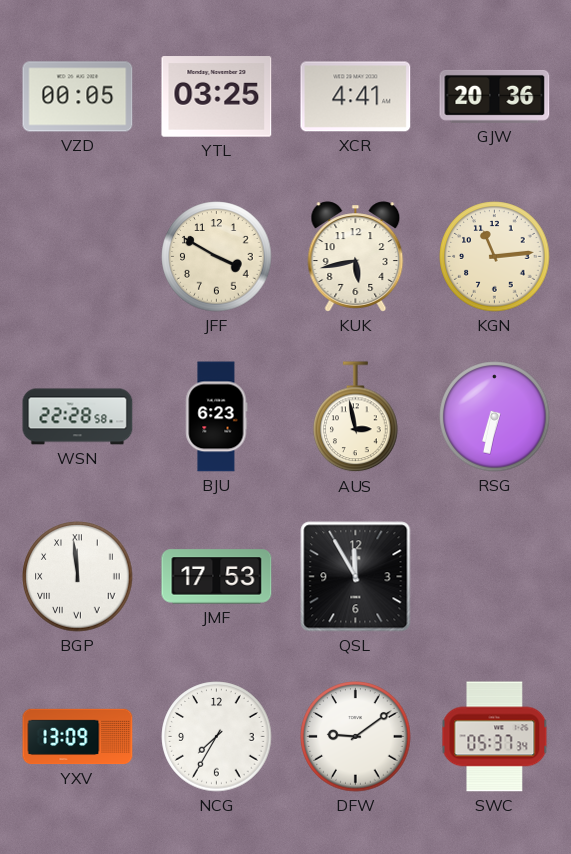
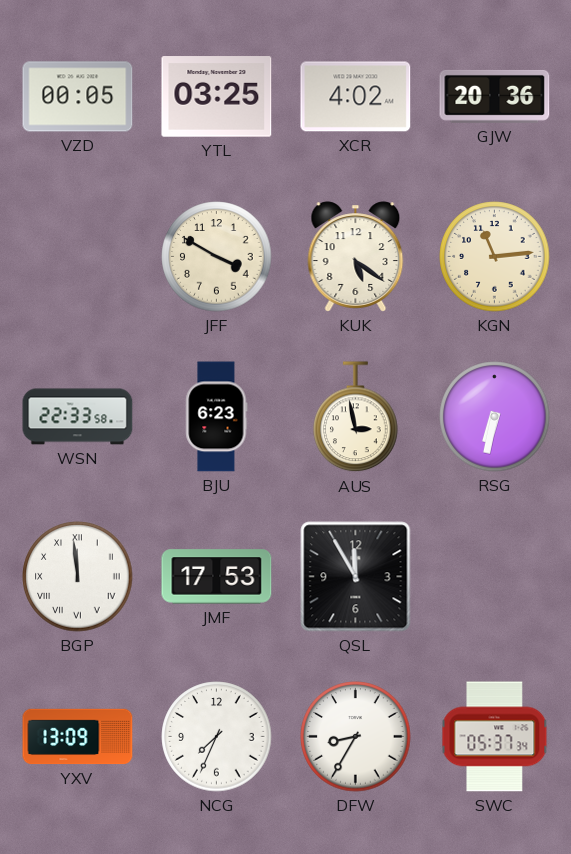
XCR: 4:41 -> 4:02 (356, 97)
KUK: 5:43 -> 5:21 (356, 257)
WSN: 22:28 -> 22:33 (78, 417)
NCG: 7:35 -> 7:34 (217, 737)
DFW: 9:09 -> 8:35 (356, 737)
